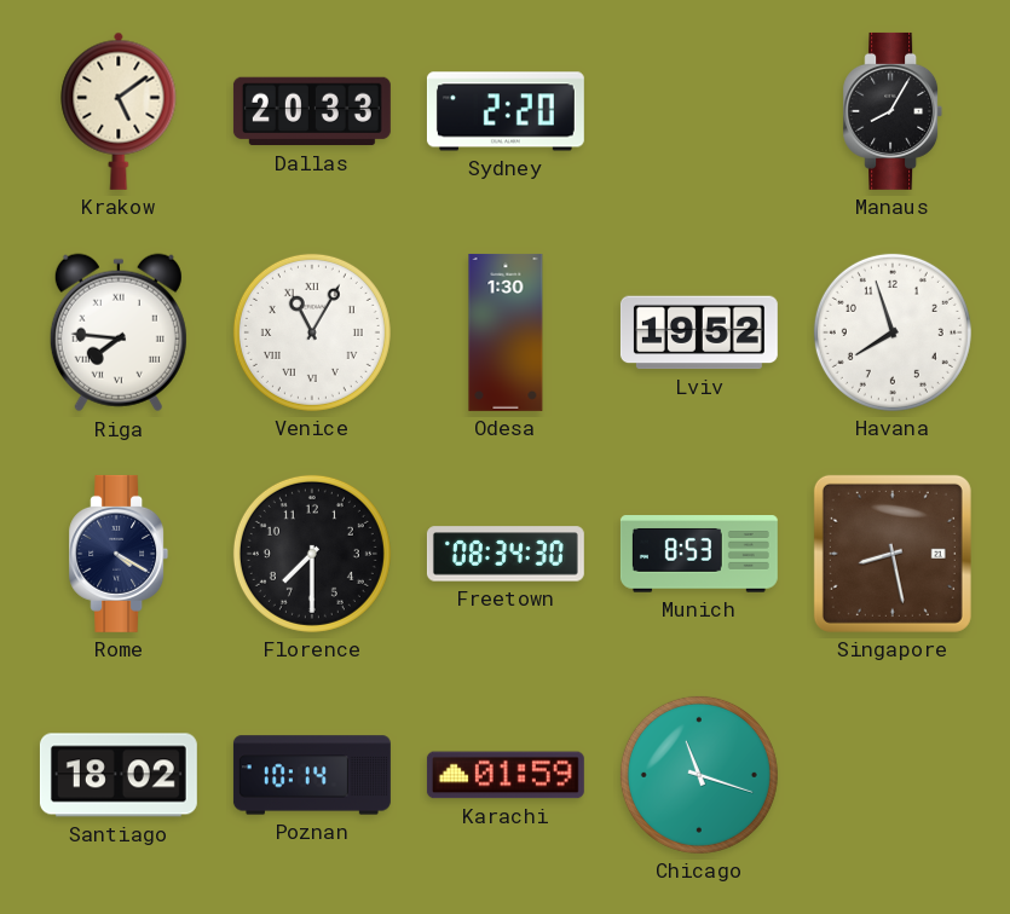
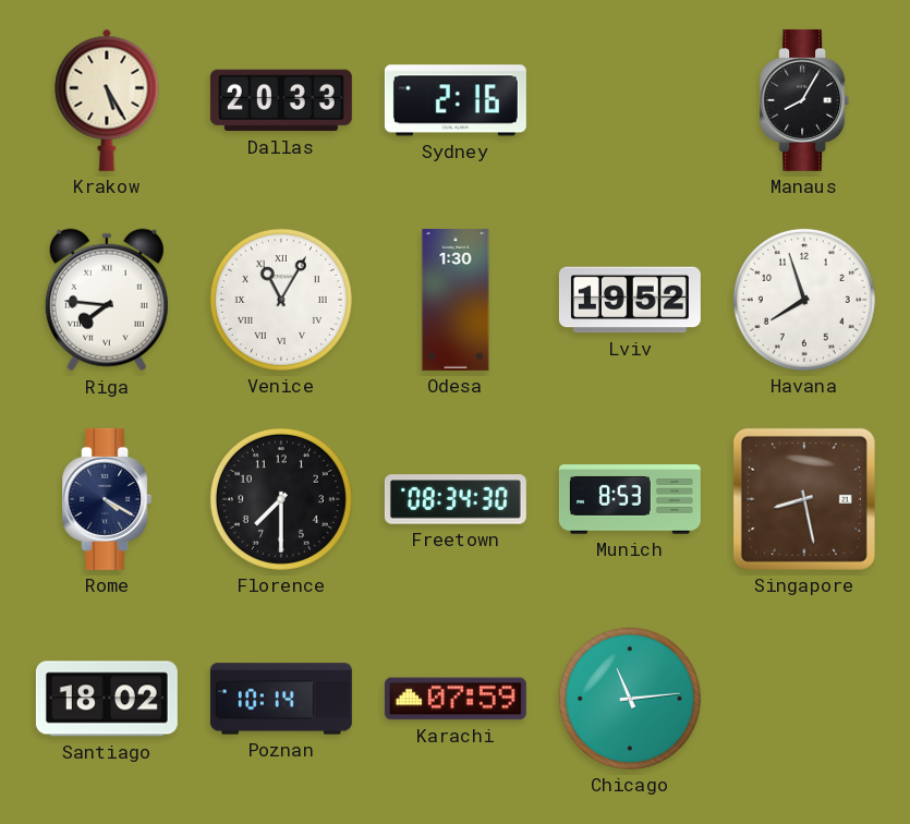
Krakow: 5:09 -> 5:25 (107, 100)
Sydney: 2:20 -> 2:16 (456, 100)
Karachi: 01:59 -> 07:59 (456, 699)
Chicago: 11:18 -> 11:14 (630, 699)
